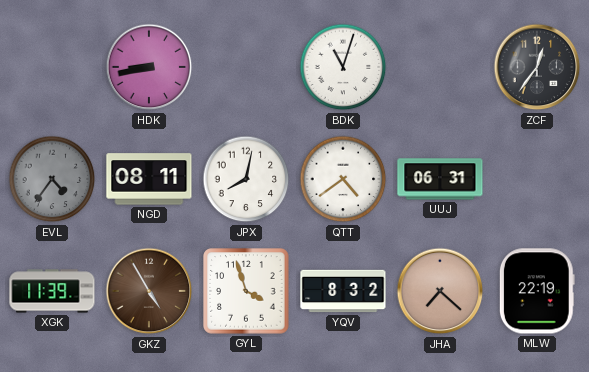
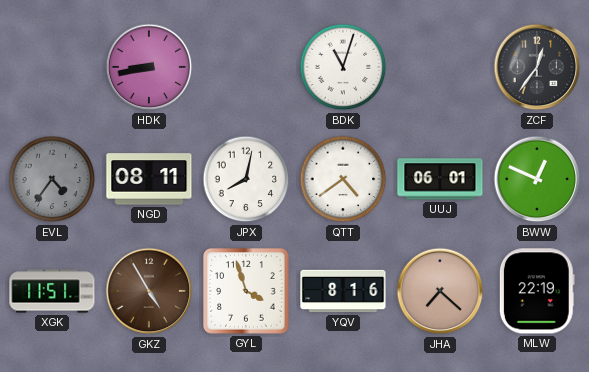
UUJ: 06:31 -> 06:01 (440, 179)
BWW: none -> 12:49 (537, 179)
XGK: 11:39 -> 11:51 (52, 291)
YQV: 8:32 -> 8:16 (343, 291)
